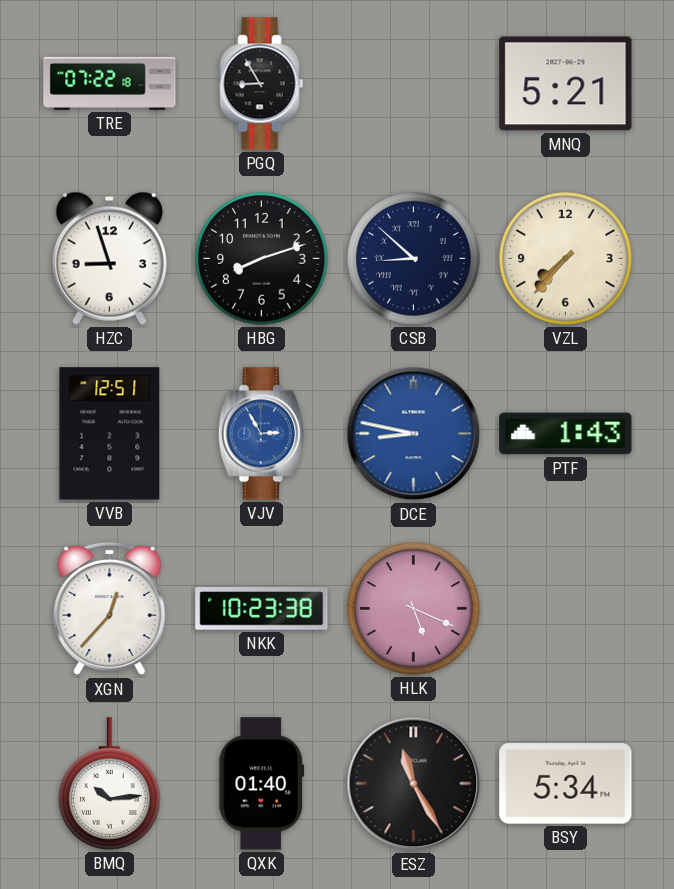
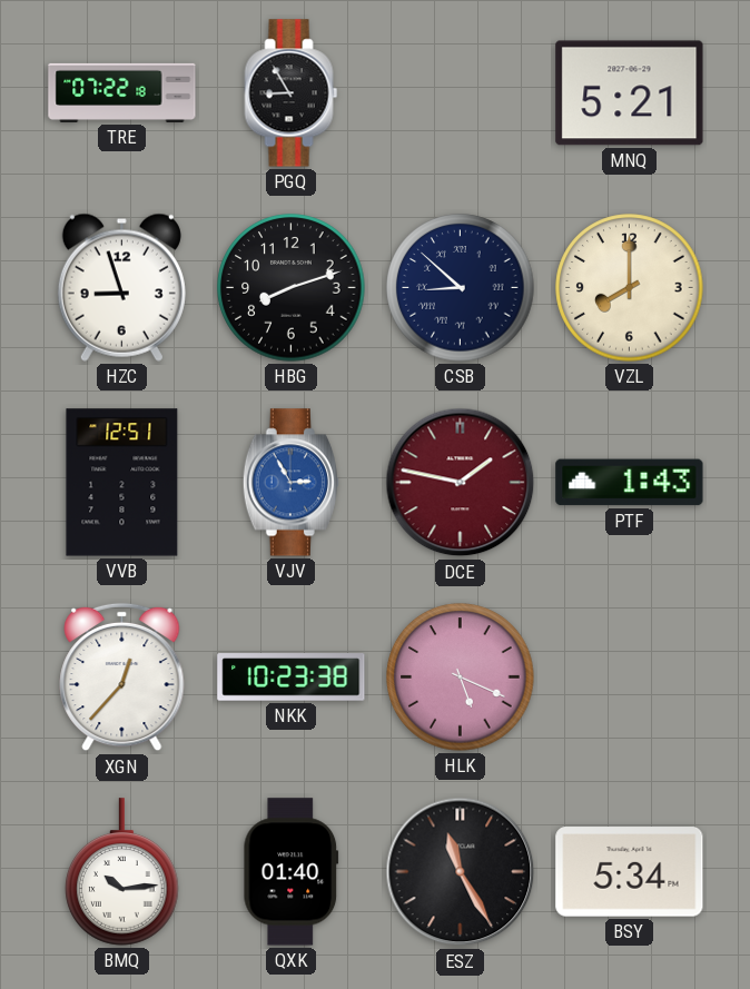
VZL: 7:37 -> 8:00 (630, 288)
DCE: 8:47 -> 1:47 (461, 483)
DCE dial: blue -> burgundy (461, 483)
